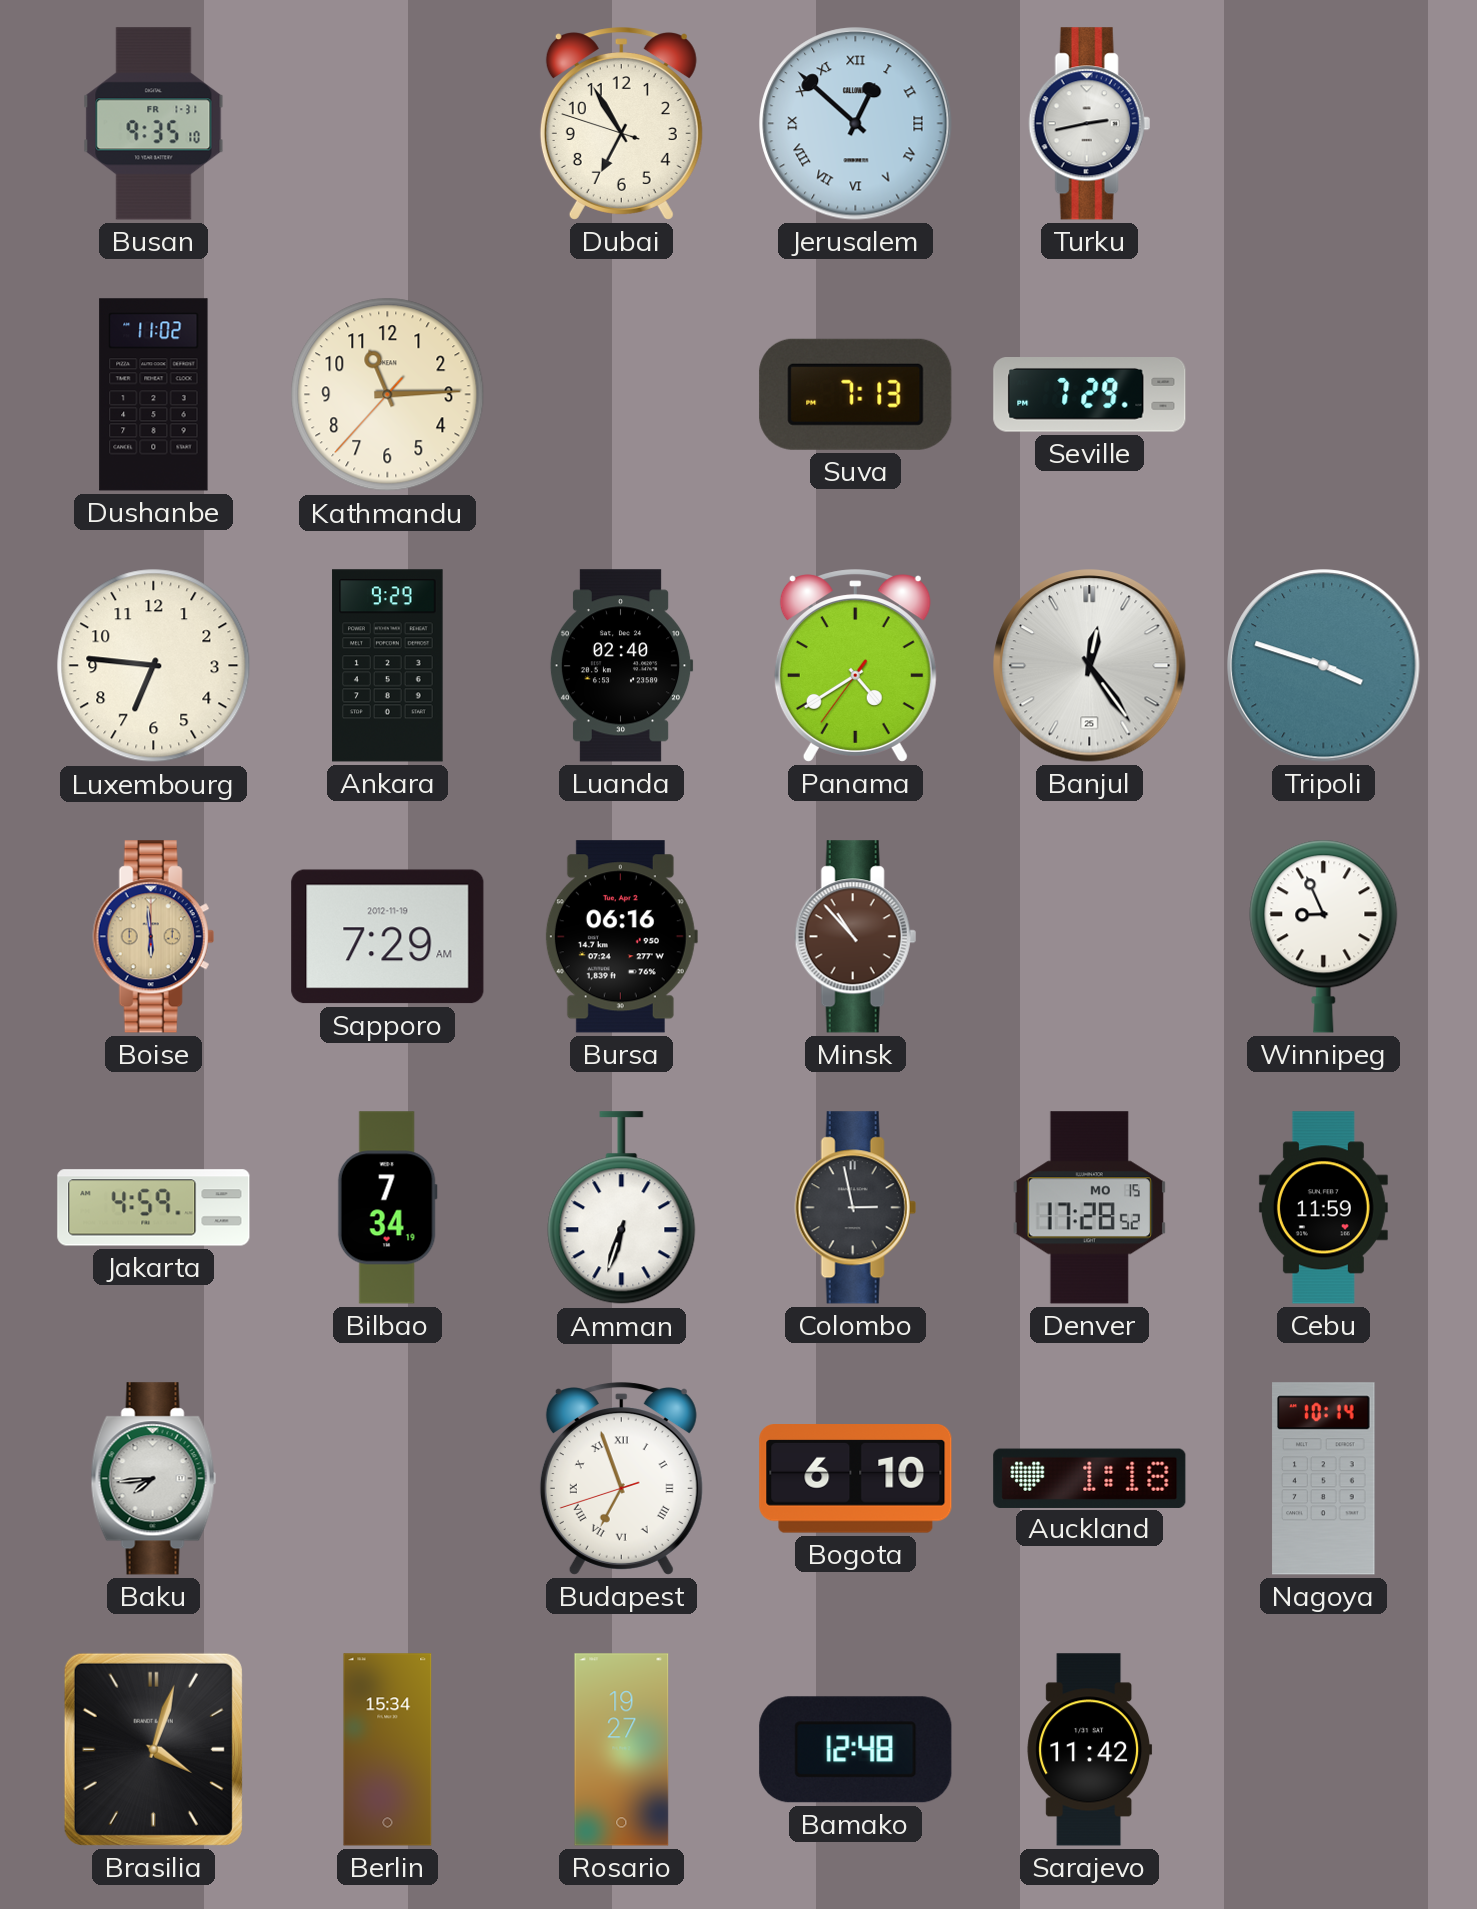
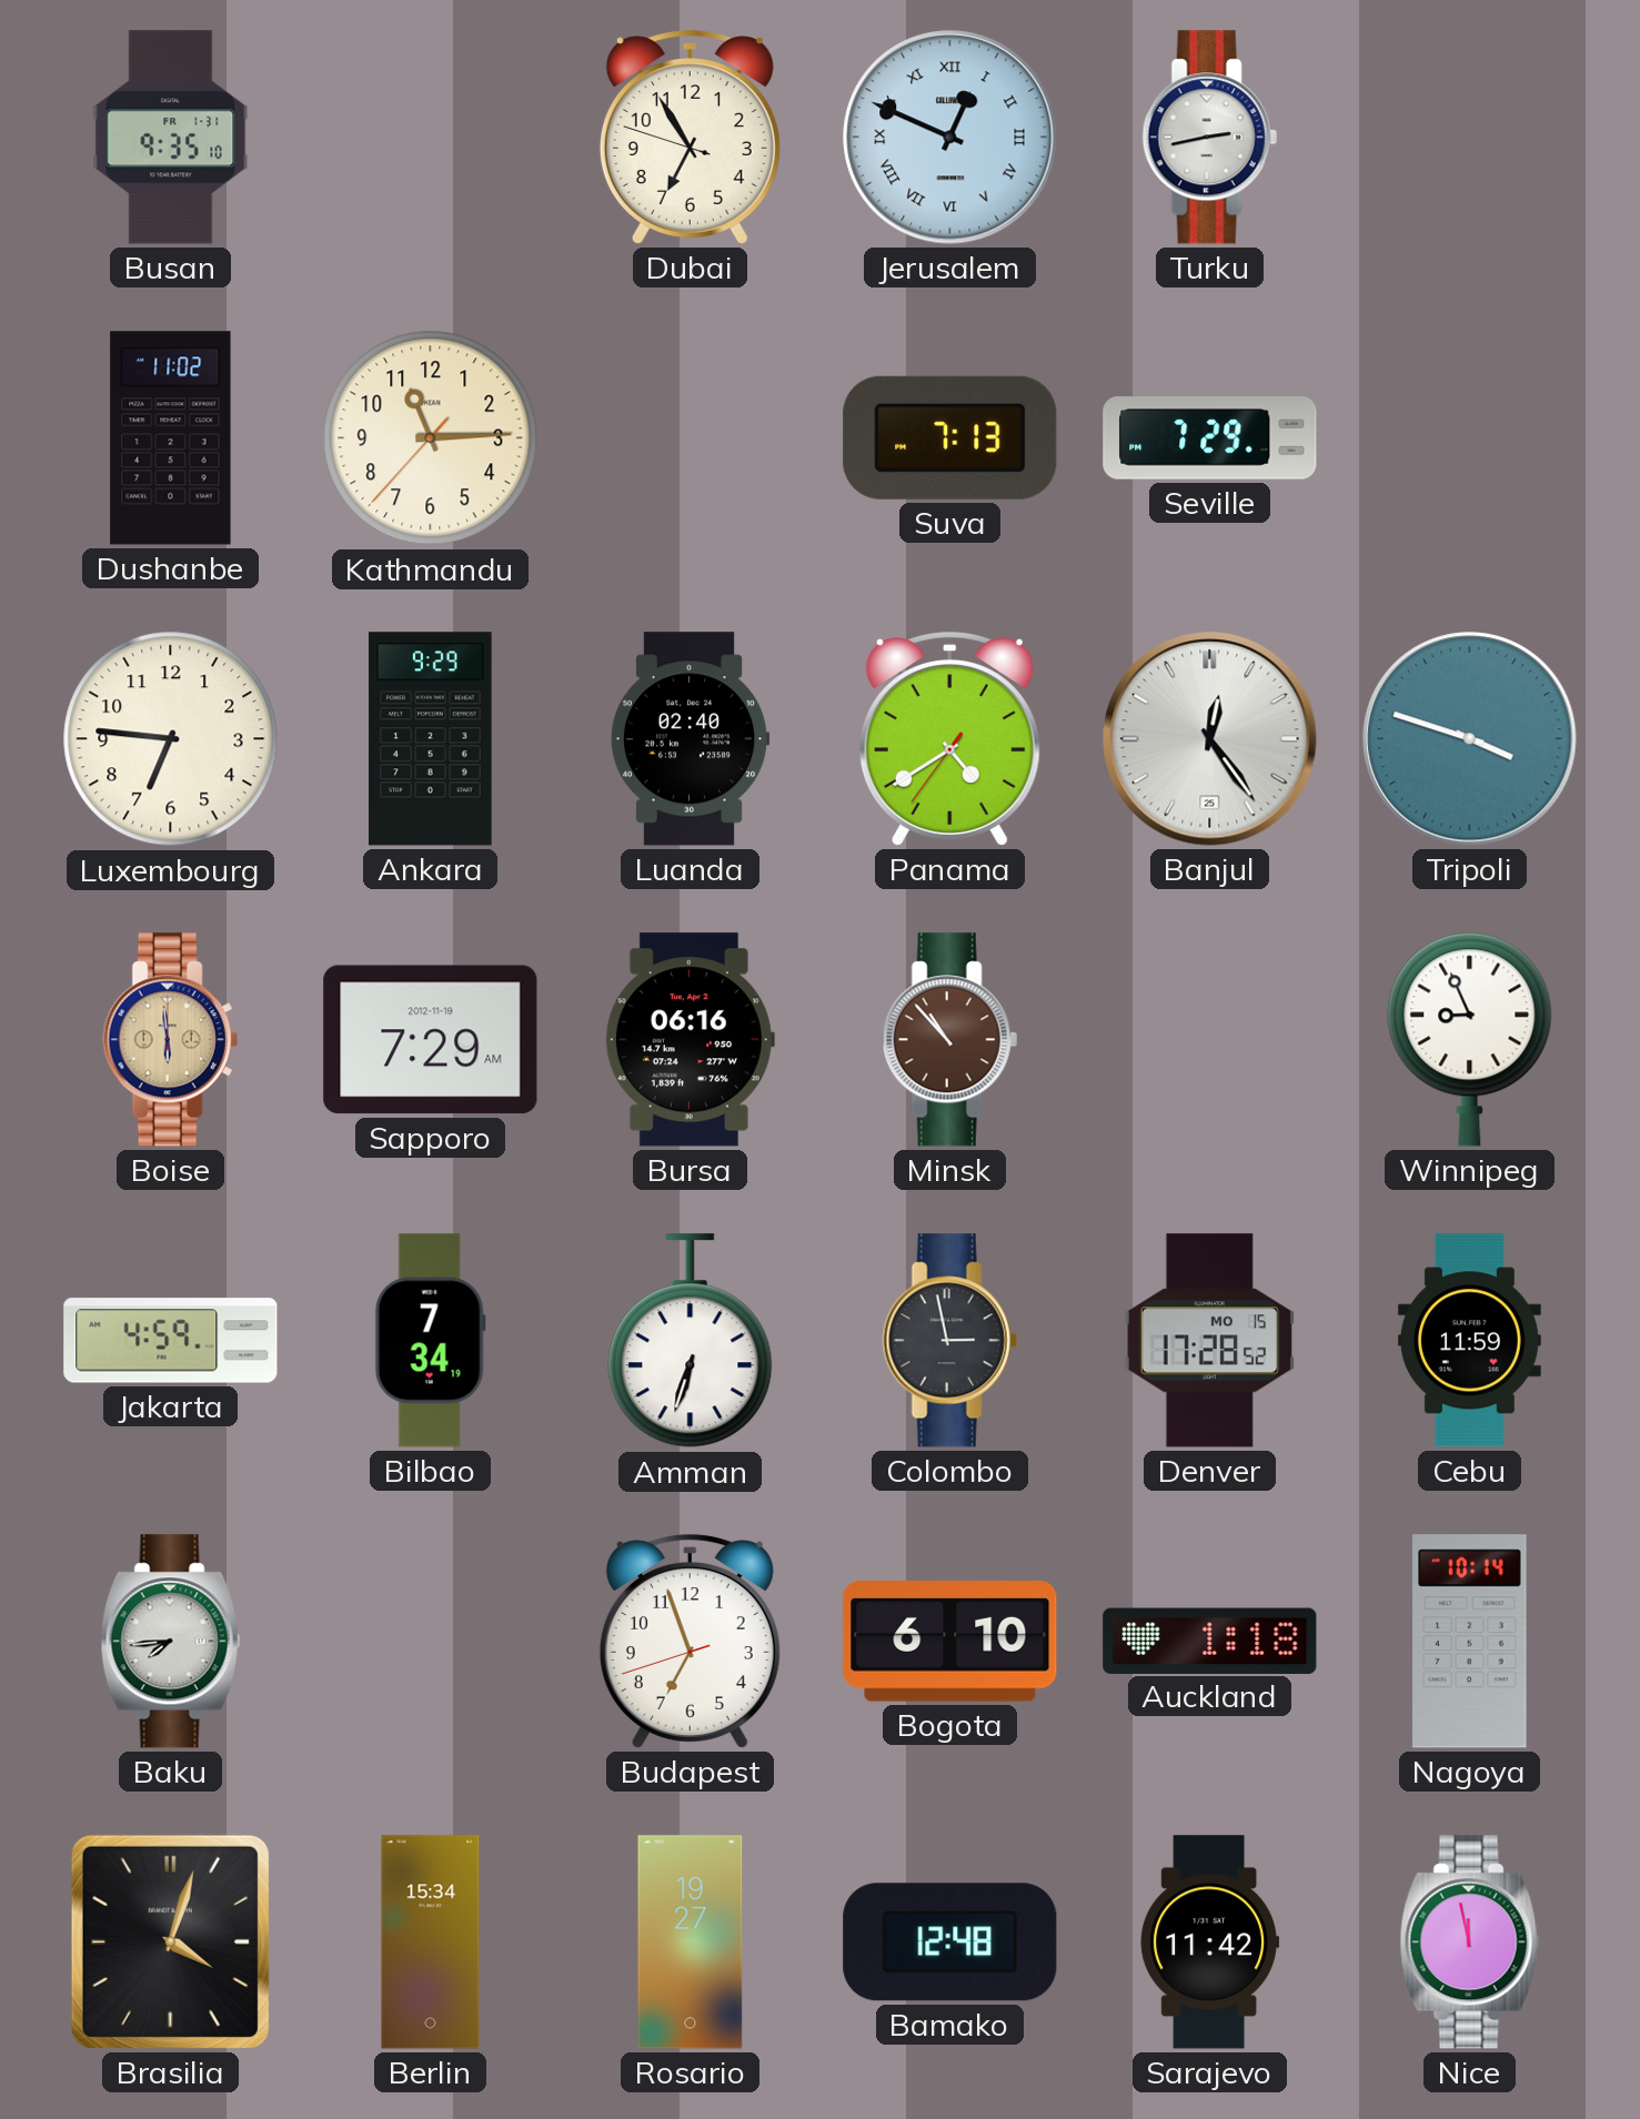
Jerusalem: 12:52 -> 12:49 (950, 138)
Budapest numerals: Roman -> Arabic (690, 1642)
Nice: none -> 11:58 (1469, 1943)
